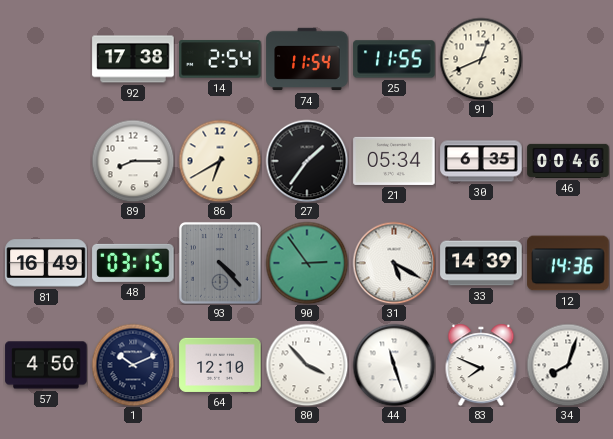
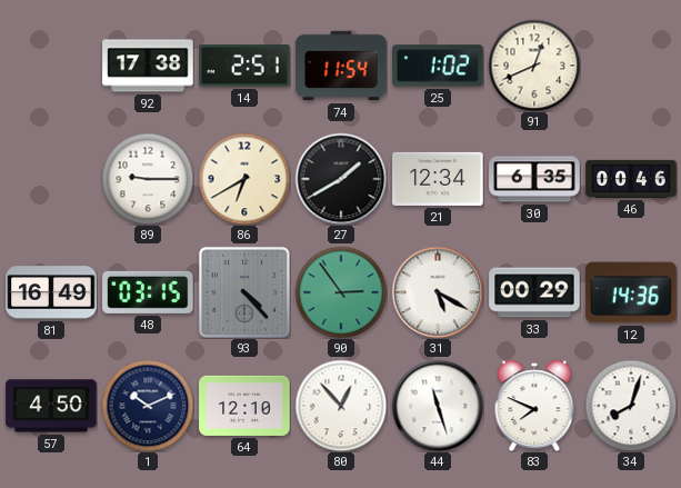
14: 2:54 -> 2:51 (244, 67)
25: 11:55 -> 1:02 (438, 66)
89: 8:15 -> 9:15 (148, 179)
27: 1:36 -> 1:40 (341, 179)
21: 05:34 -> 12:34 (438, 179)
33: 14:39 -> 00:29 (534, 292)
80: 3:53 -> 12:53 (341, 406)
